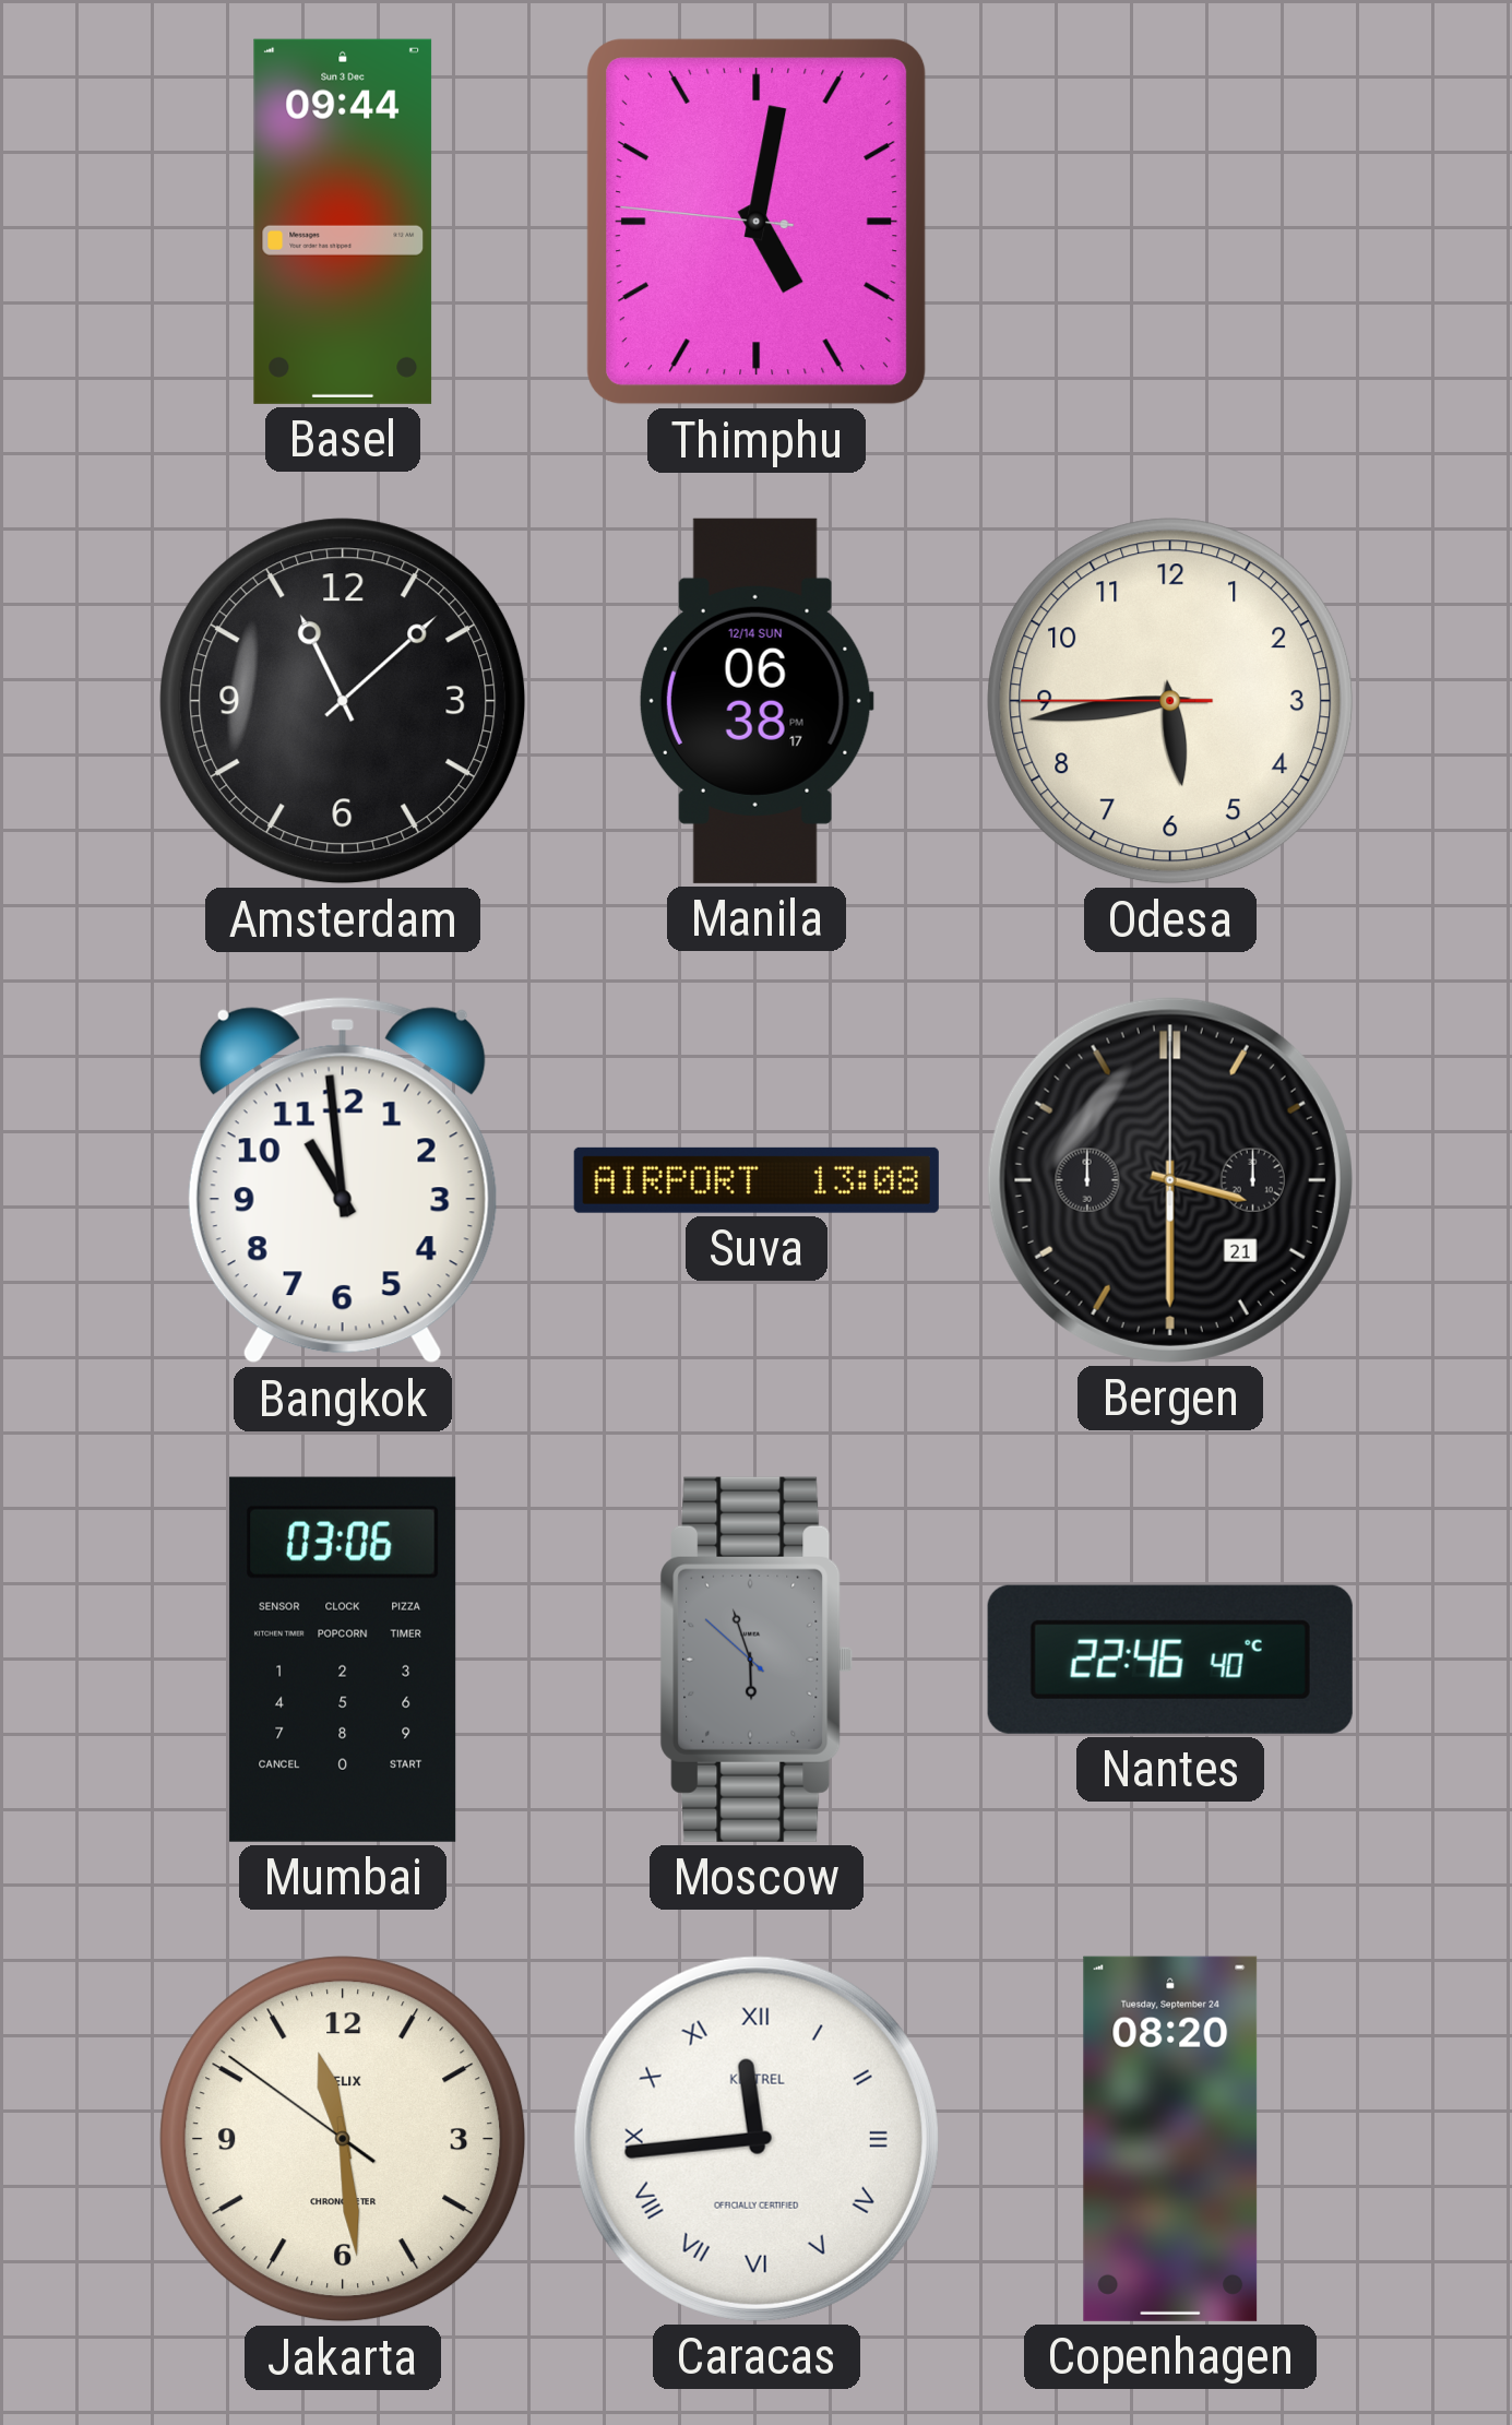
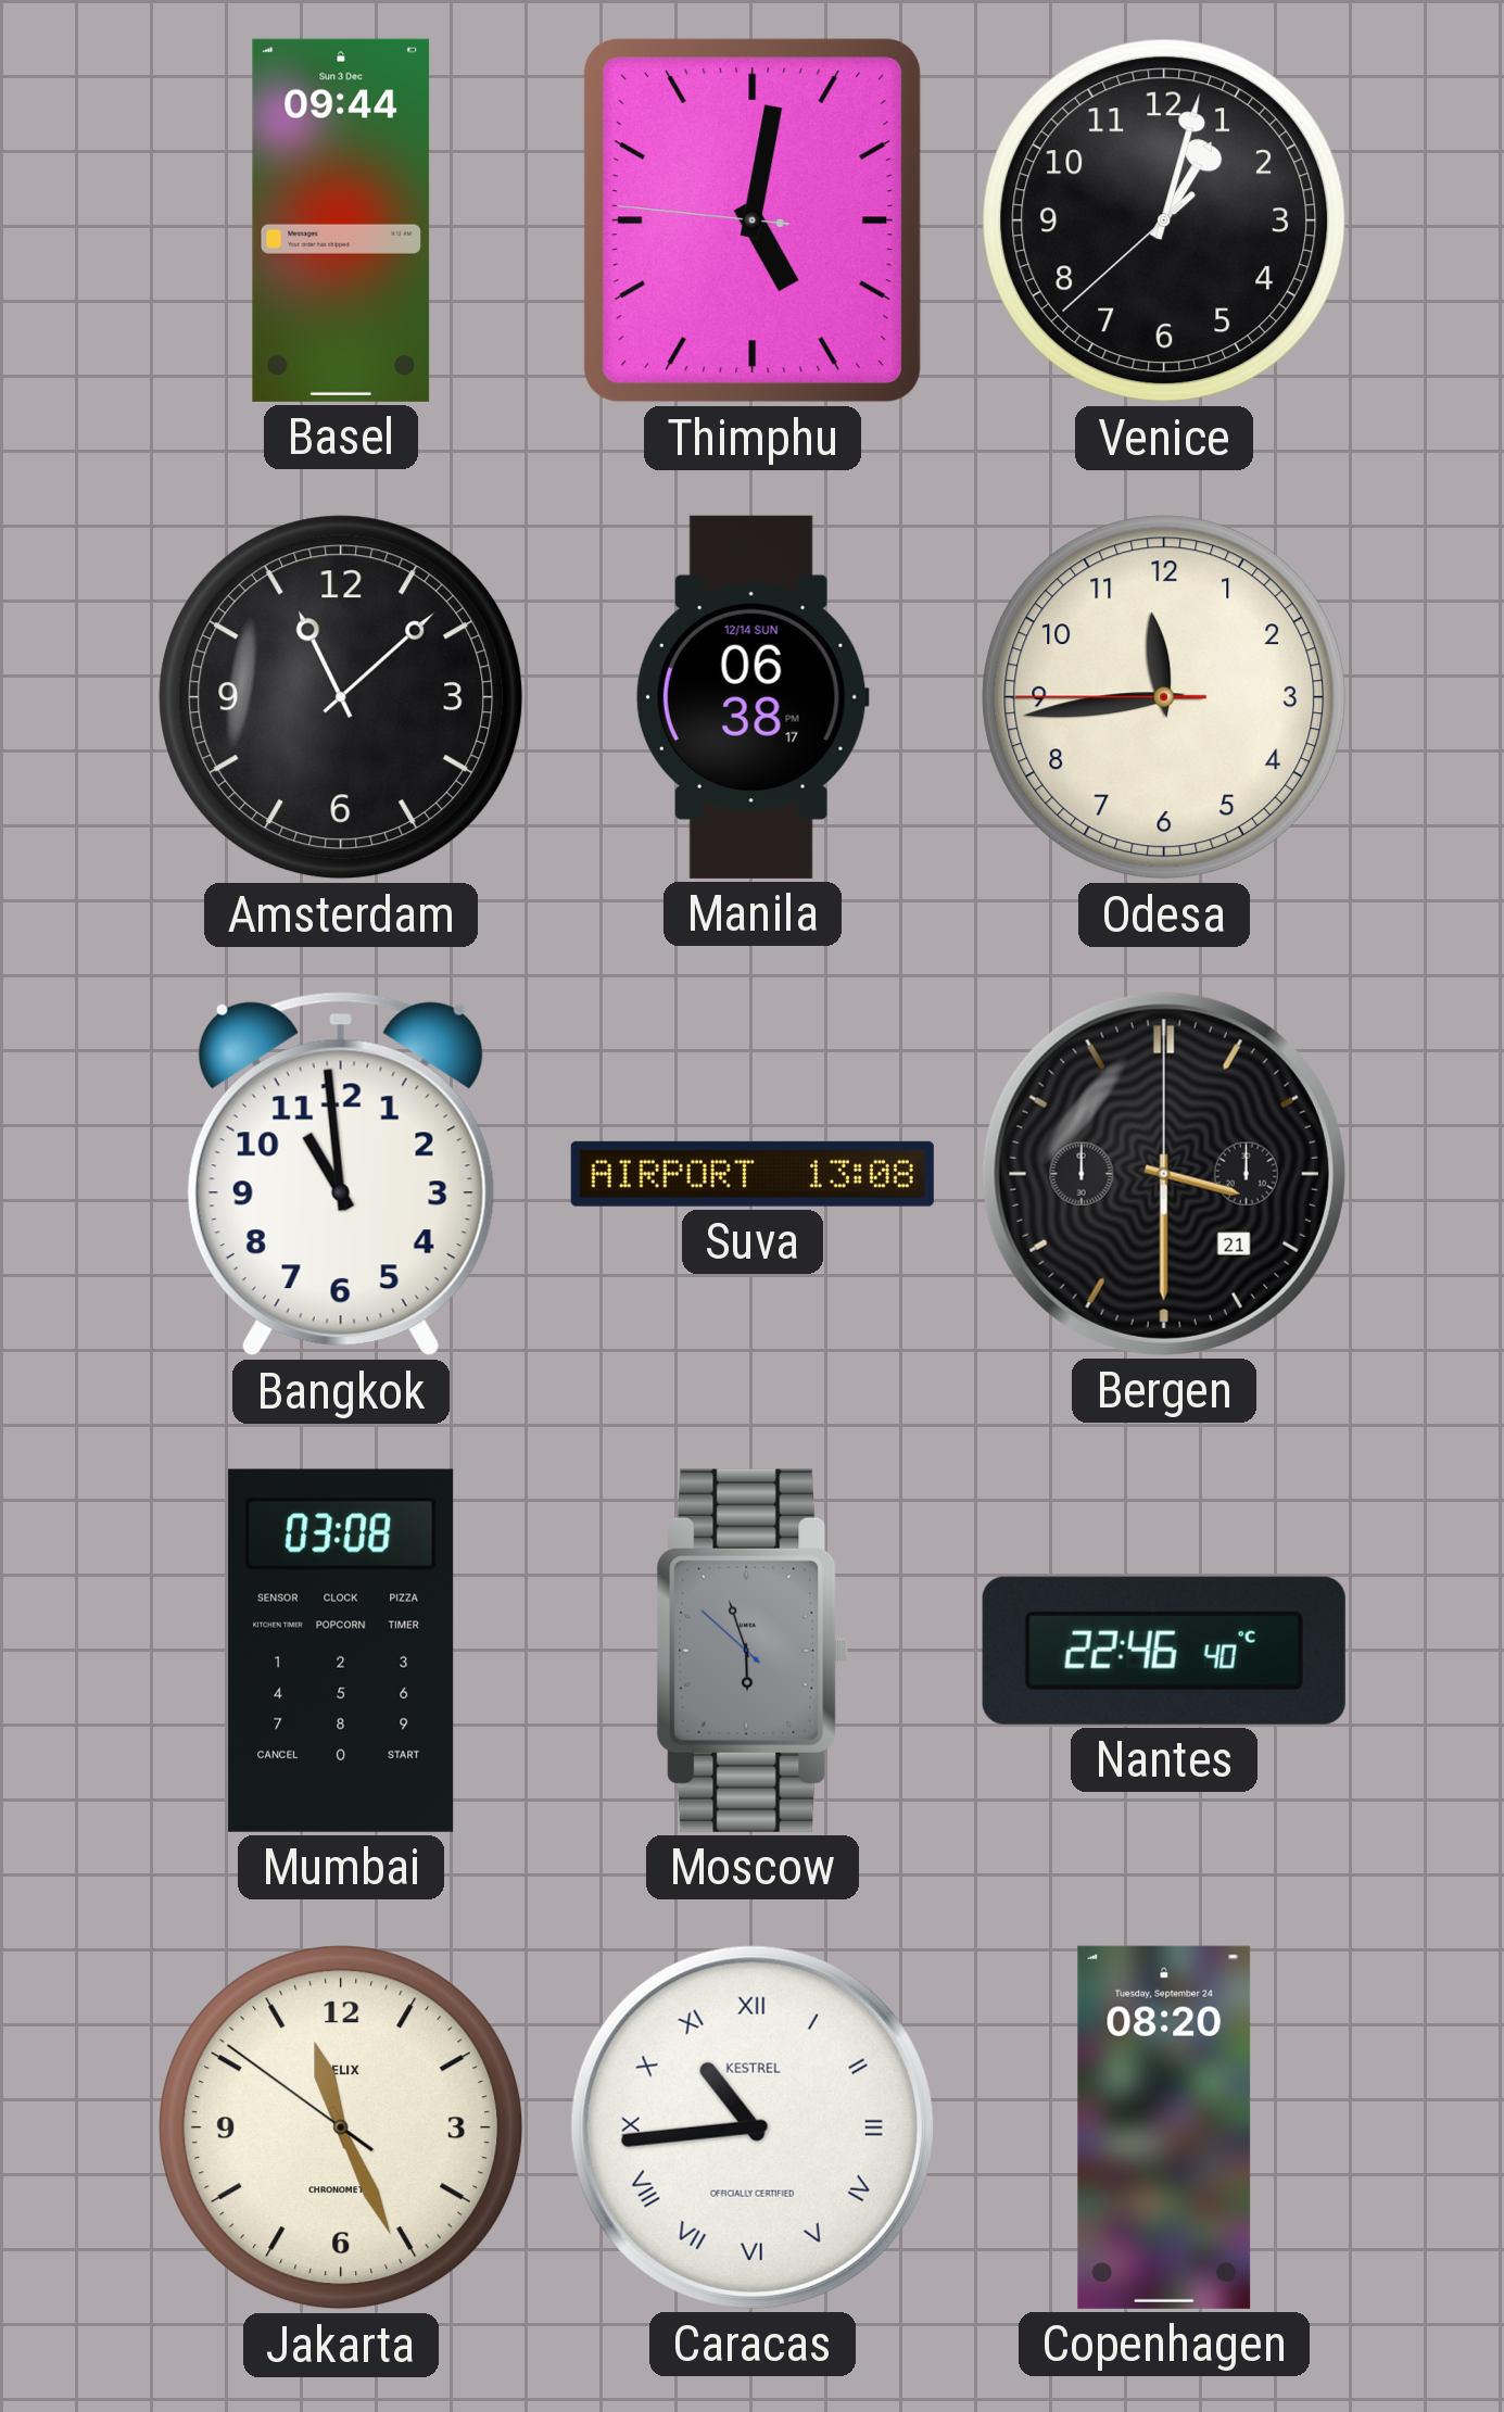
Venice: none -> 1:02 (1164, 220)
Odesa: 5:43 -> 11:43 (1164, 697)
Mumbai: 03:06 -> 03:08 (341, 1651)
Jakarta: 11:28 -> 11:25 (341, 2127)
Caracas: 11:44 -> 10:44 (753, 2127)
